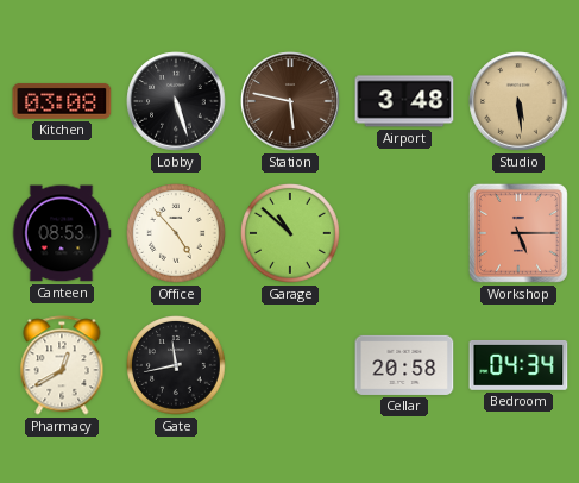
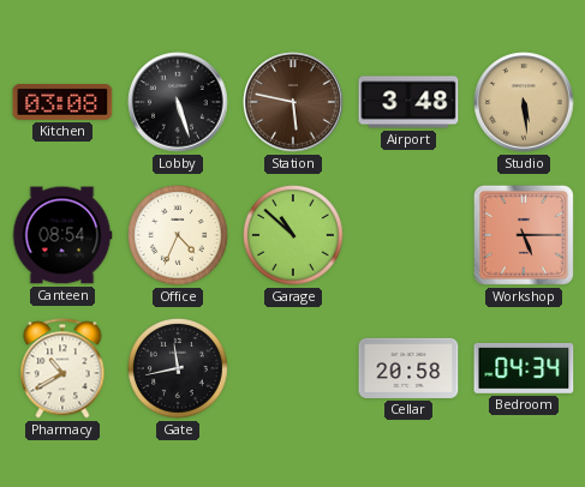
Canteen: 08:53 -> 08:54 (62, 235)
Office: 4:53 -> 4:34 (179, 236)
Pharmacy: 12:40 -> 10:40 (62, 368)
